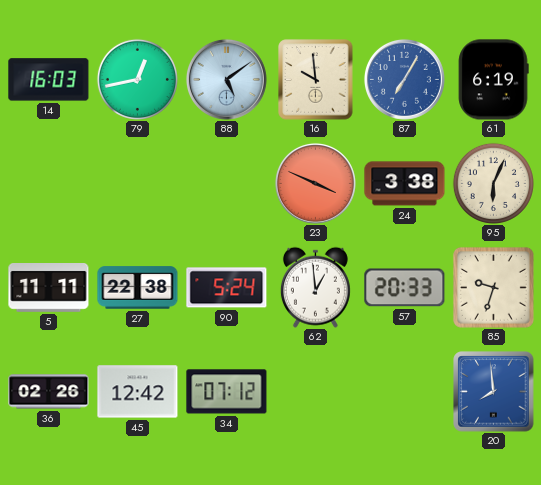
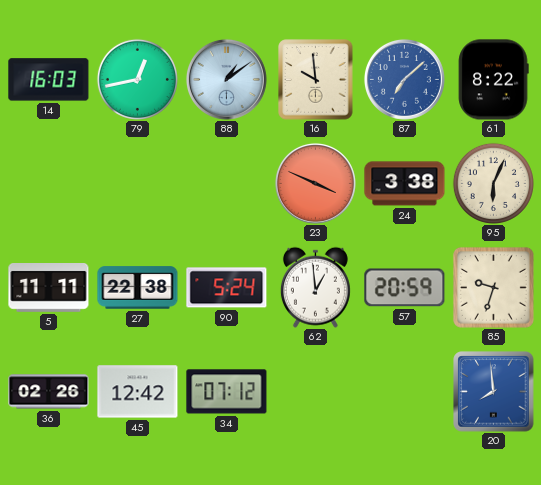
88: 5:09 -> 1:09 (226, 79)
87: 7:05 -> 7:08 (404, 79)
61: 6:19 -> 8:22 (493, 80)
57: 20:33 -> 20:59 (405, 288)
